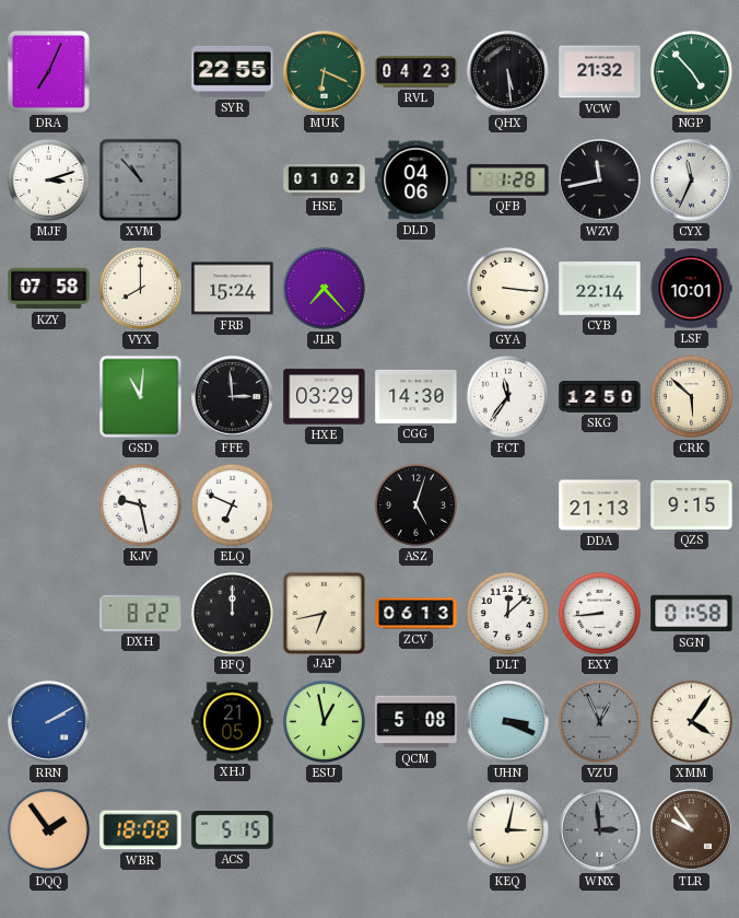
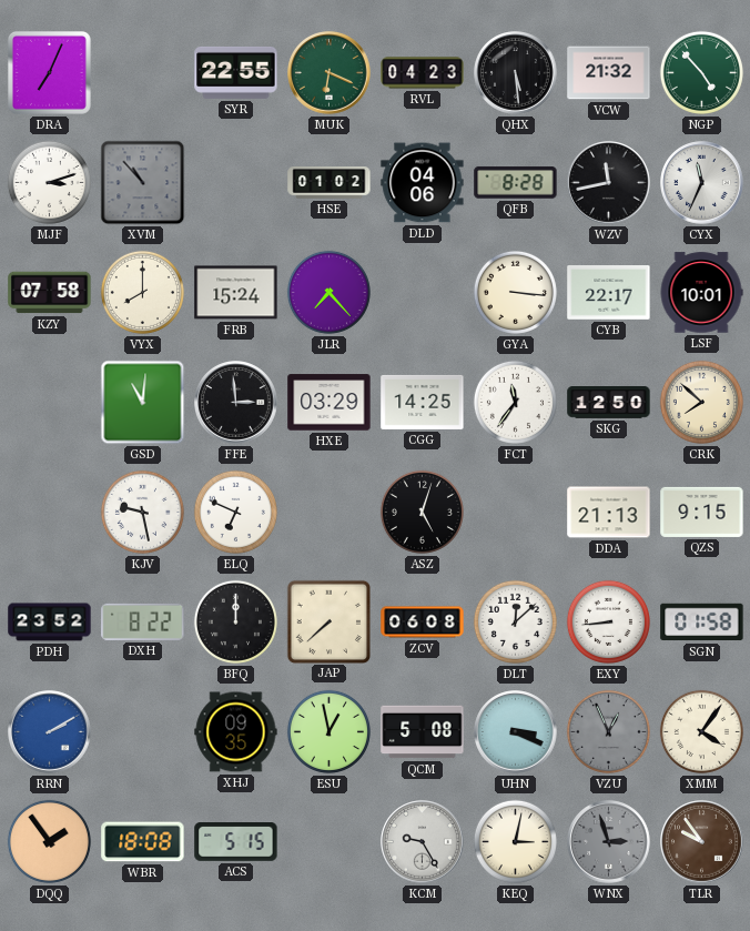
QFB: 1:28 -> 8:28 (516, 183)
CYB: 22:14 -> 22:17 (609, 293)
CGG: 14:30 -> 14:25 (423, 402)
CRK: 5:52 -> 7:52 (701, 402)
PDH: none -> 23:52 (50, 623)
JAP: 6:43 -> 7:38 (328, 621)
ZCV: 06:13 -> 06:08 (423, 623)
XHJ: 21:05 -> 09:35 (236, 732)
KCM: none -> 9:25 (423, 842)
WNX: 2:59 -> 2:57 (609, 842)
